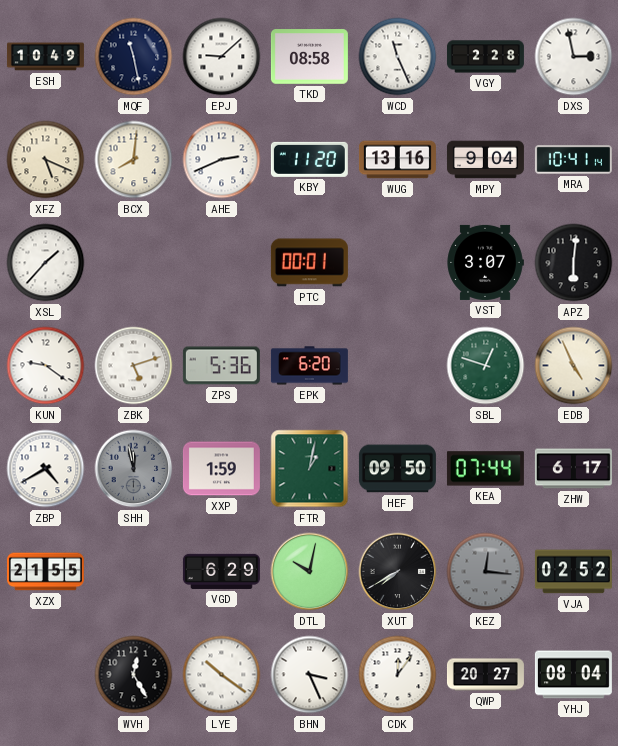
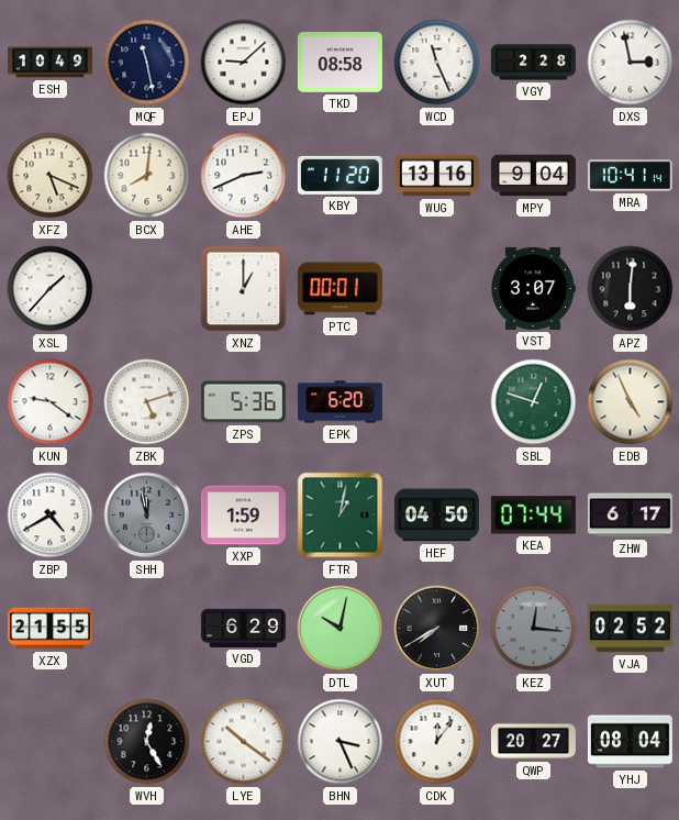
XNZ: none -> 1:00 (244, 289)
HEF: 09:50 -> 04:50 (436, 516)
